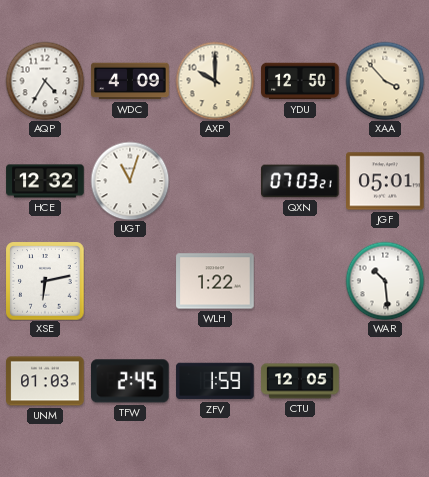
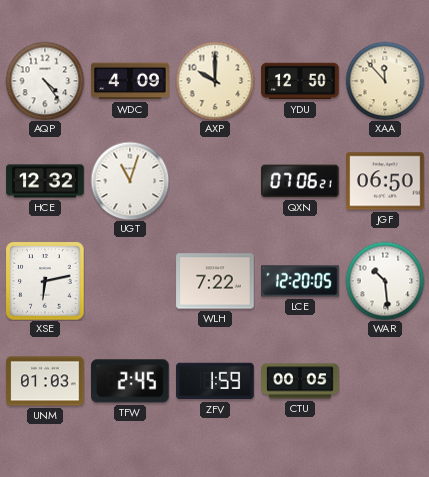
AQP: 4:35 -> 4:24 (45, 81)
XAA: 3:53 -> 11:53 (385, 81)
QXN: 07:03 -> 07:06 (300, 181)
JGF: 05:01 -> 06:50 (385, 181)
WLH: 1:22 -> 7:22 (215, 281)
LCE: none -> 12:20 (300, 281)
CTU: 12:05 -> 00:05 (300, 381)
